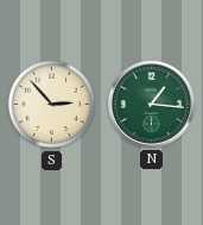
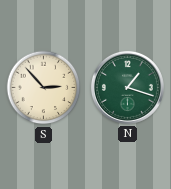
N: 1:16 -> 1:18 (127, 87)
